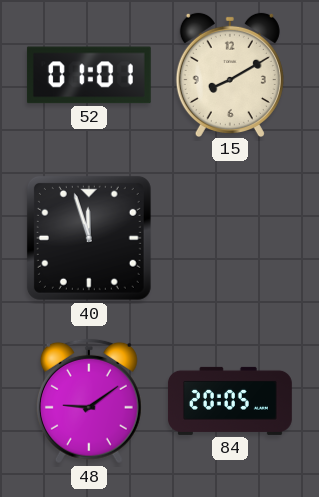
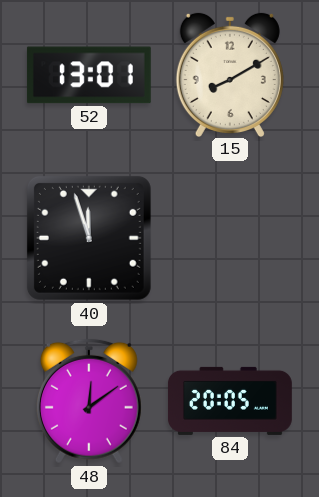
52: 01:01 -> 13:01 (89, 75)
48: 9:09 -> 12:09 (89, 401)
